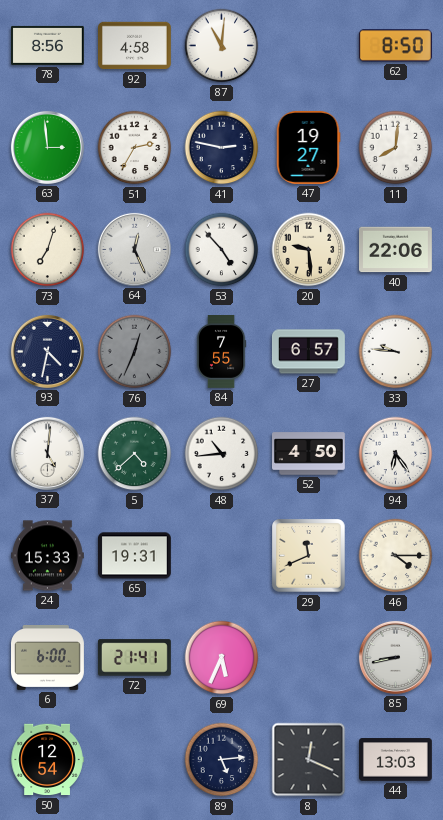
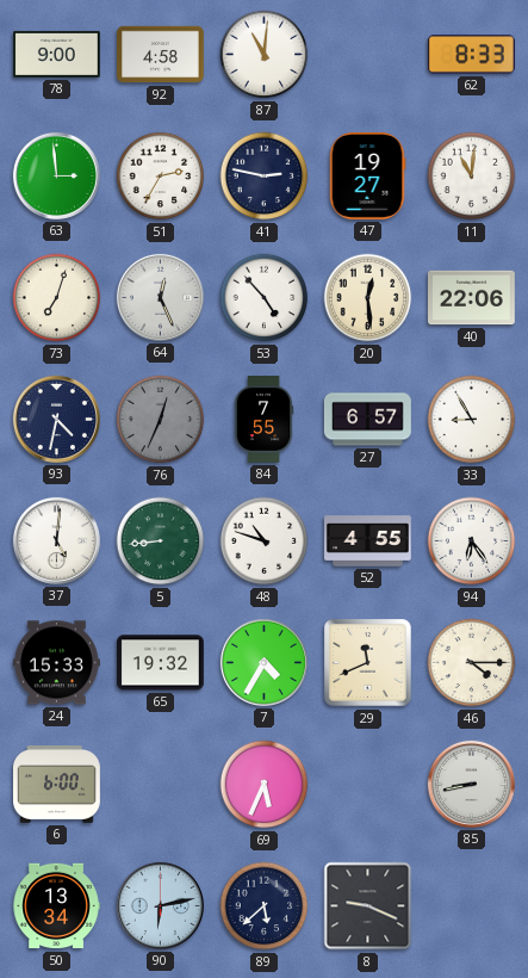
78: 8:56 -> 9:00 (57, 54)
62: 8:50 -> 8:33 (471, 55)
11: 8:01 -> 11:01 (472, 177)
20: 9:29 -> 12:29 (368, 298)
33: 9:46 -> 8:55 (472, 420)
5: 4:38 -> 8:44 (161, 541)
48: 10:44 -> 10:48 (265, 541)
52: 4:50 -> 4:55 (368, 541)
65: 19:31 -> 19:32 (160, 663)
7: none -> 4:35 (263, 662)
72: 21:41 -> none (134, 658)
50: 12:54 -> 13:34 (56, 906)
90: none -> 6:13 (160, 905)
89: 5:14 -> 5:38 (265, 906)
8: 12:19 -> 9:19 (368, 906)
44: 13:03 -> none (396, 760)
